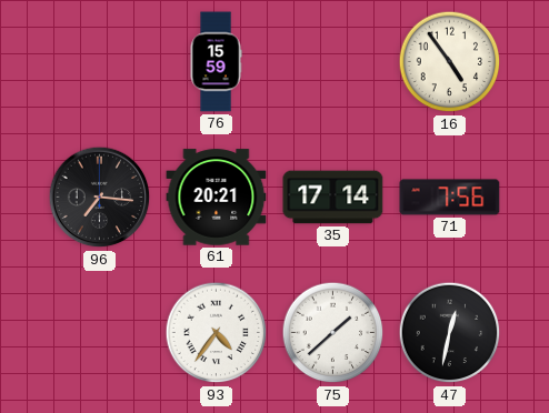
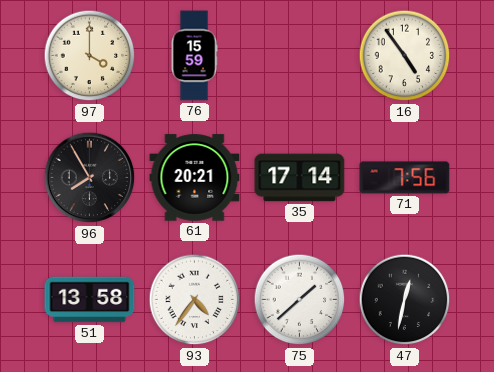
97: none -> 4:00 (90, 56)
96: 7:16 -> 7:55 (90, 178)
51: none -> 13:58 (90, 300)
